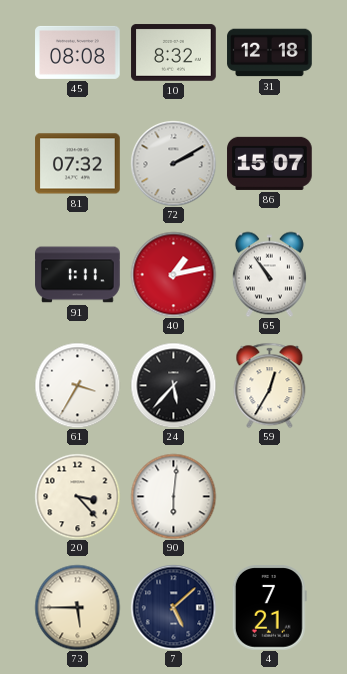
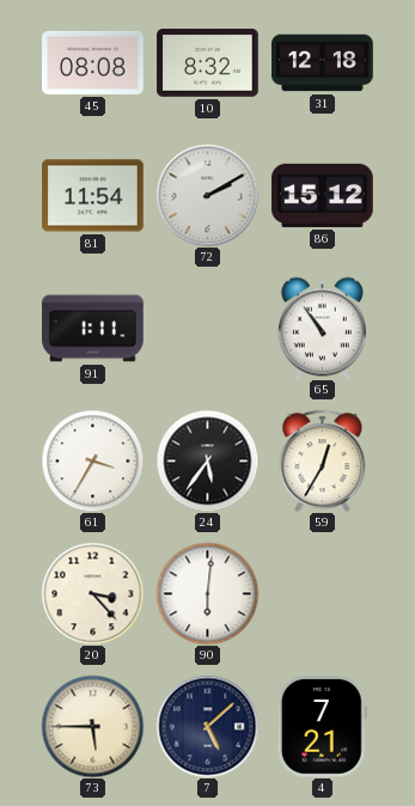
81: 07:32 -> 11:54 (93, 196)
86: 15:07 -> 15:12 (323, 195)
40: 1:13 -> none (173, 274)
24: 5:37 -> 5:36 (207, 460)
